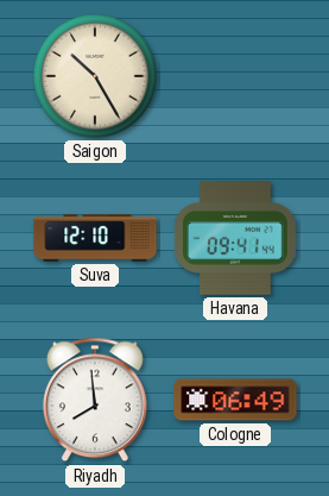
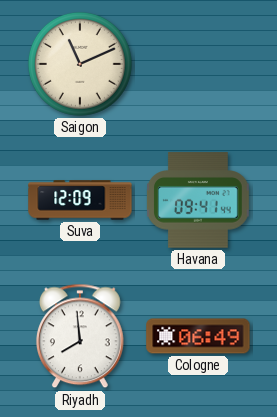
Saigon: 10:25 -> 11:11 (80, 64)
Suva: 12:10 -> 12:09 (80, 200)
